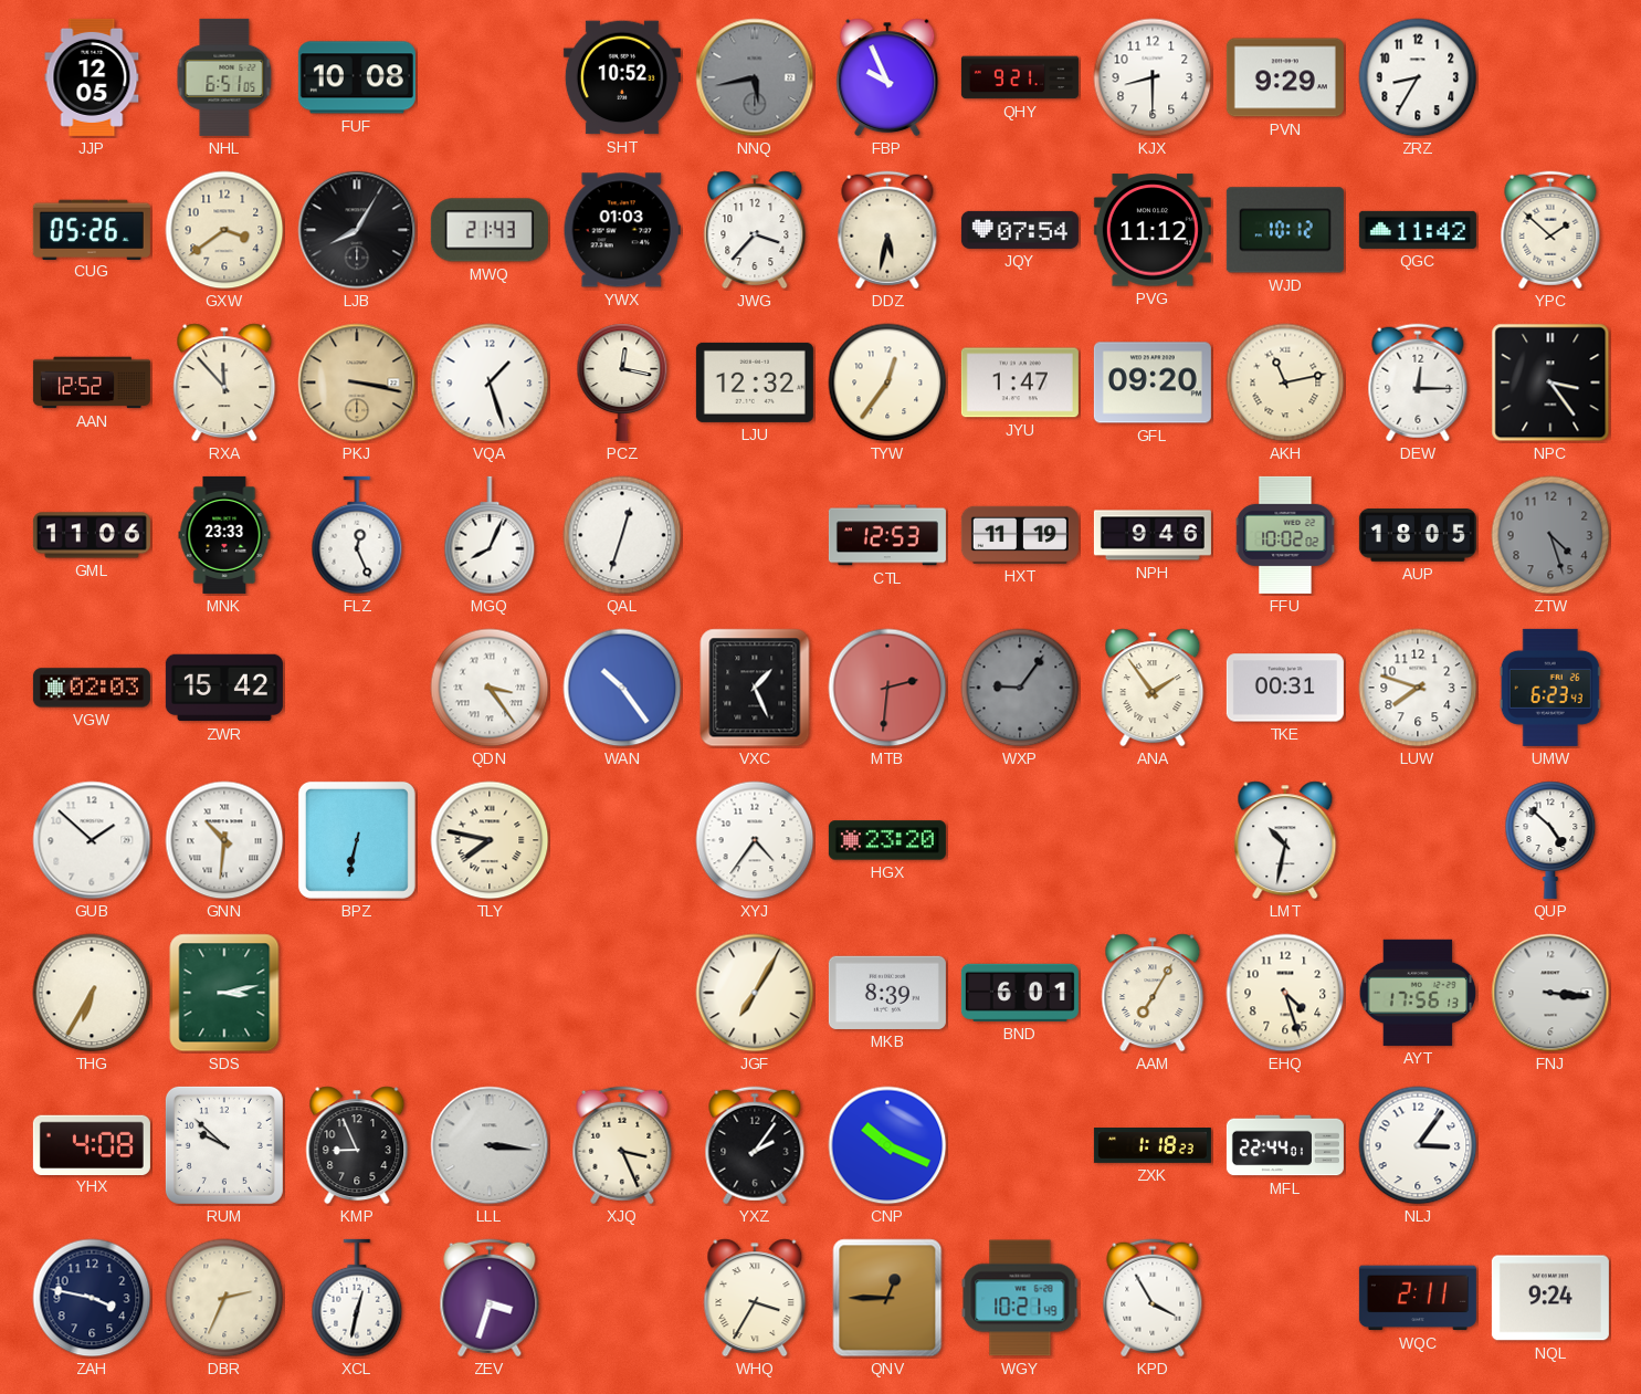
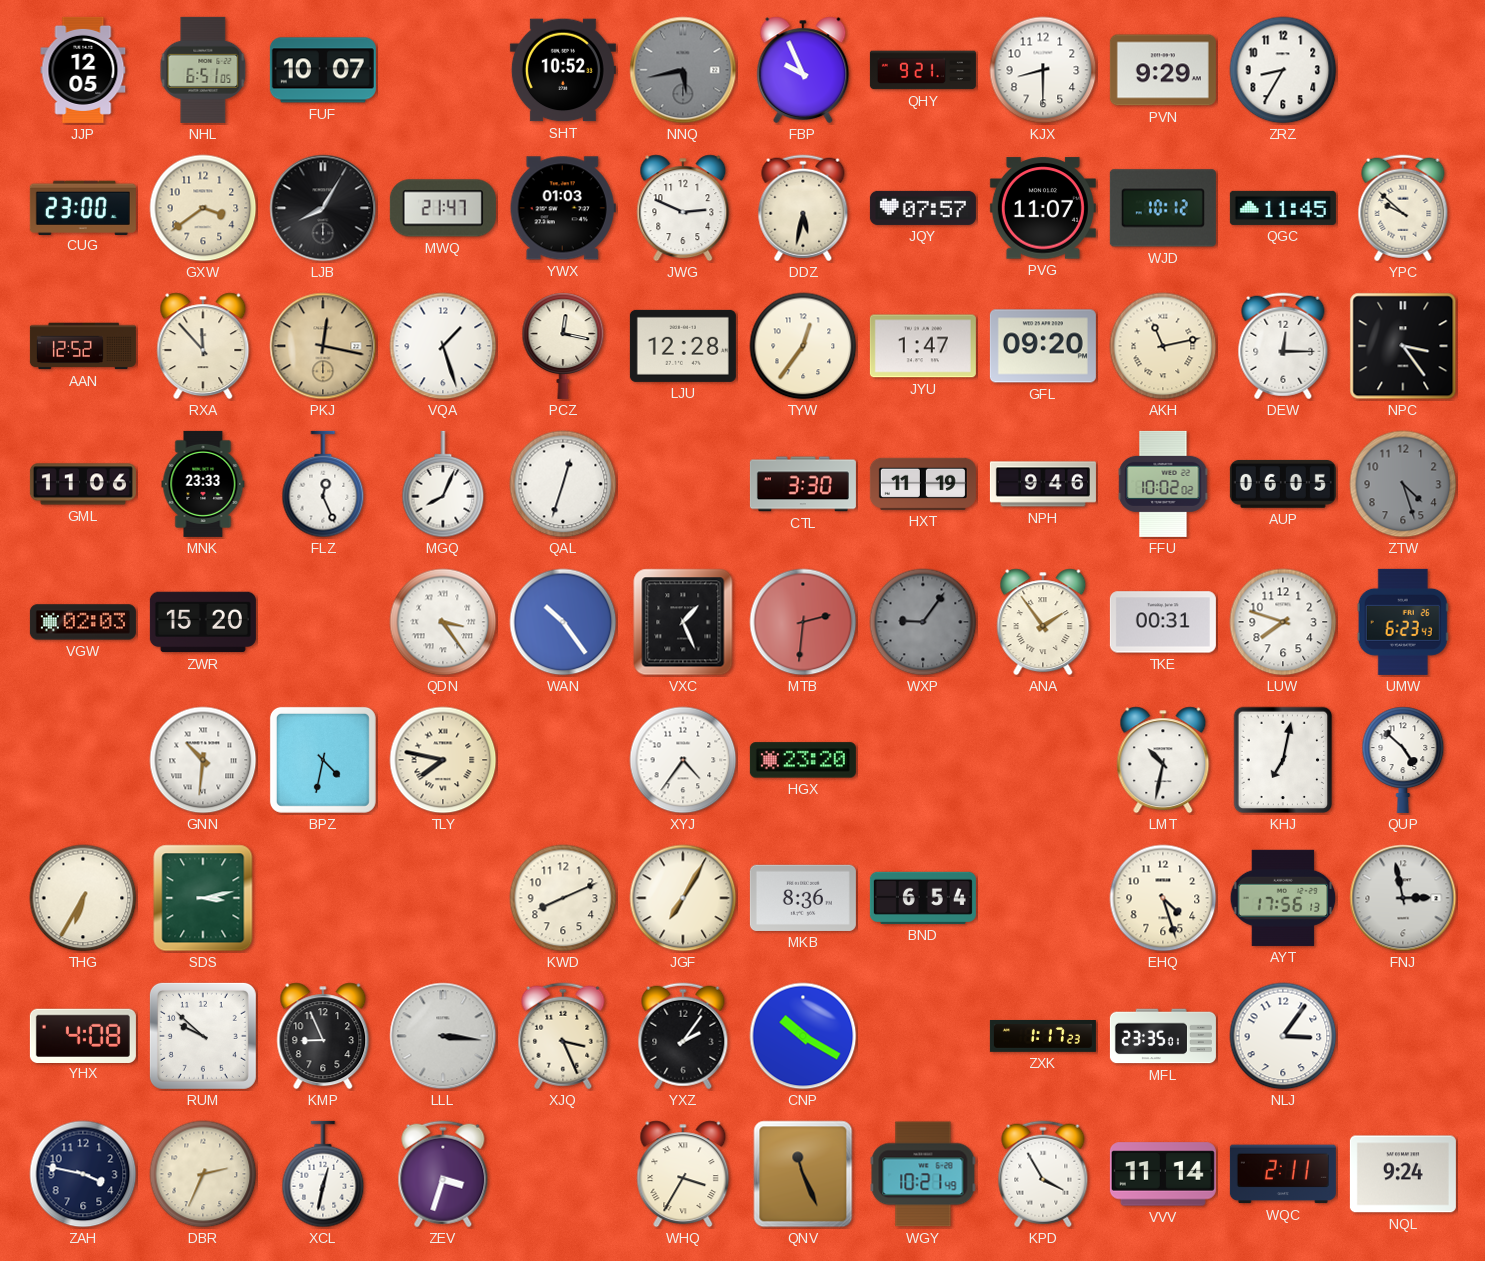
FUF: 10:08 -> 10:07 (323, 70)
CUG: 05:26 -> 23:00 (83, 207)
MWQ: 21:43 -> 21:47 (443, 208)
JWG: 3:37 -> 2:49 (683, 208)
JQY: 07:54 -> 07:57 (923, 208)
PVG: 11:12 -> 11:07 (1043, 208)
QGC: 11:42 -> 11:45 (1283, 208)
YPC: 1:52 -> 9:52 (1403, 208)
PKJ: 3:17 -> 12:17 (323, 346)
LJU: 12:32 -> 12:28 (683, 346)
CTL: 12:53 -> 3:30 (803, 484)
AUP: 18:05 -> 06:05 (1283, 484)
ZWR: 15:42 -> 15:20 (203, 622)
GUB: 1:52 -> none (92, 840)
BPZ: 6:32 -> 4:32 (323, 760)
KHJ: none -> 7:02 (1283, 760)
KWD: none -> 8:11 (563, 898)
MKB: 8:39 -> 8:36 (803, 898)
BND: 6:01 -> 6:54 (923, 898)
AAM: 7:05 -> none (1153, 993)
FNJ: 3:16 -> 2:58 (1403, 898)
CNP: 10:19 -> 10:20 (803, 1036)
ZXK: 1:18 -> 1:17 (1043, 1037)
MFL: 22:44 -> 23:35 (1163, 1036)
QNV: 12:45 -> 11:26 (803, 1174)
VVV: none -> 11:14 (1163, 1174)
